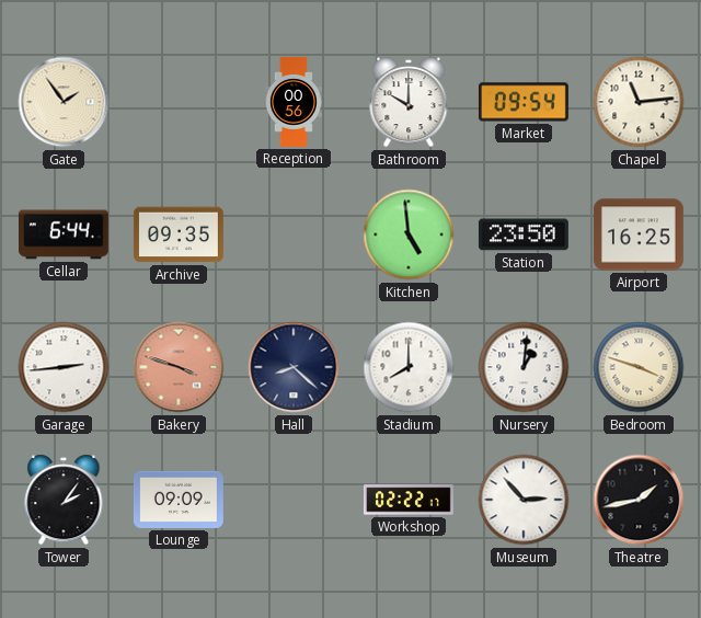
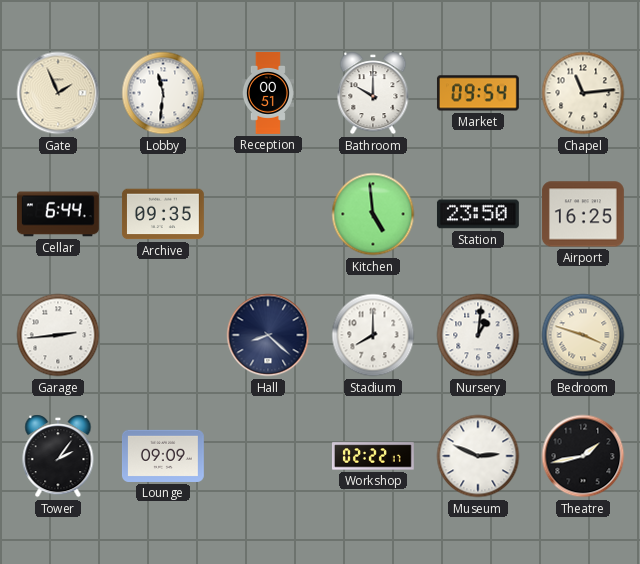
Gate: 1:54 -> 1:56 (58, 93)
Lobby: none -> 11:31 (163, 93)
Reception: 00:56 -> 00:51 (268, 94)
Bakery: 3:48 -> none (179, 367)
Museum: 2:53 -> 2:49 (478, 456)
